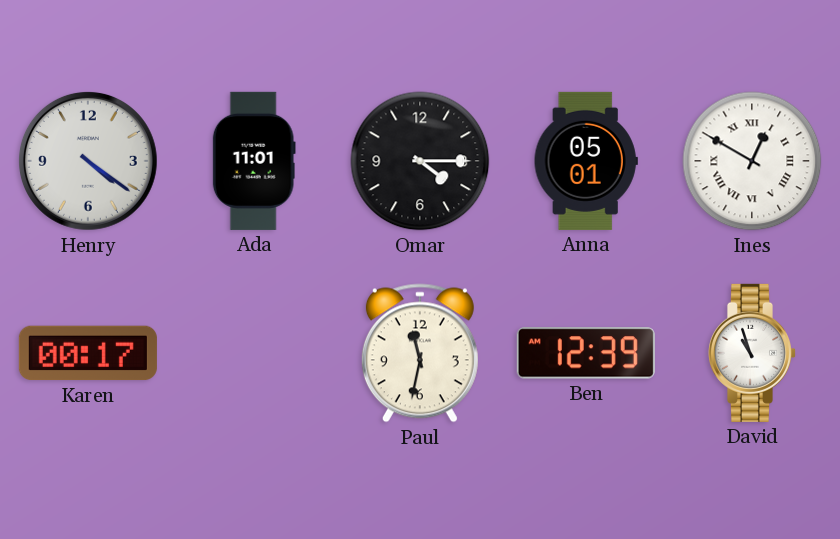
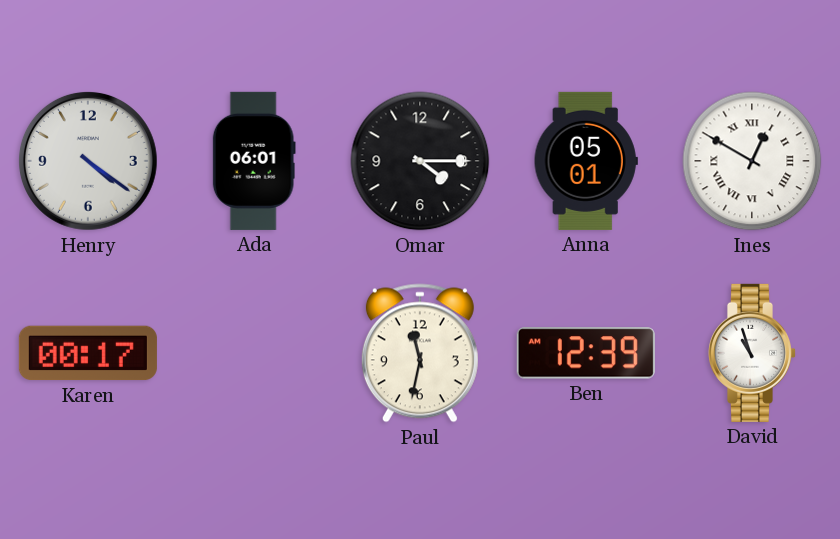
Ada: 11:01 -> 06:01 (254, 161)
